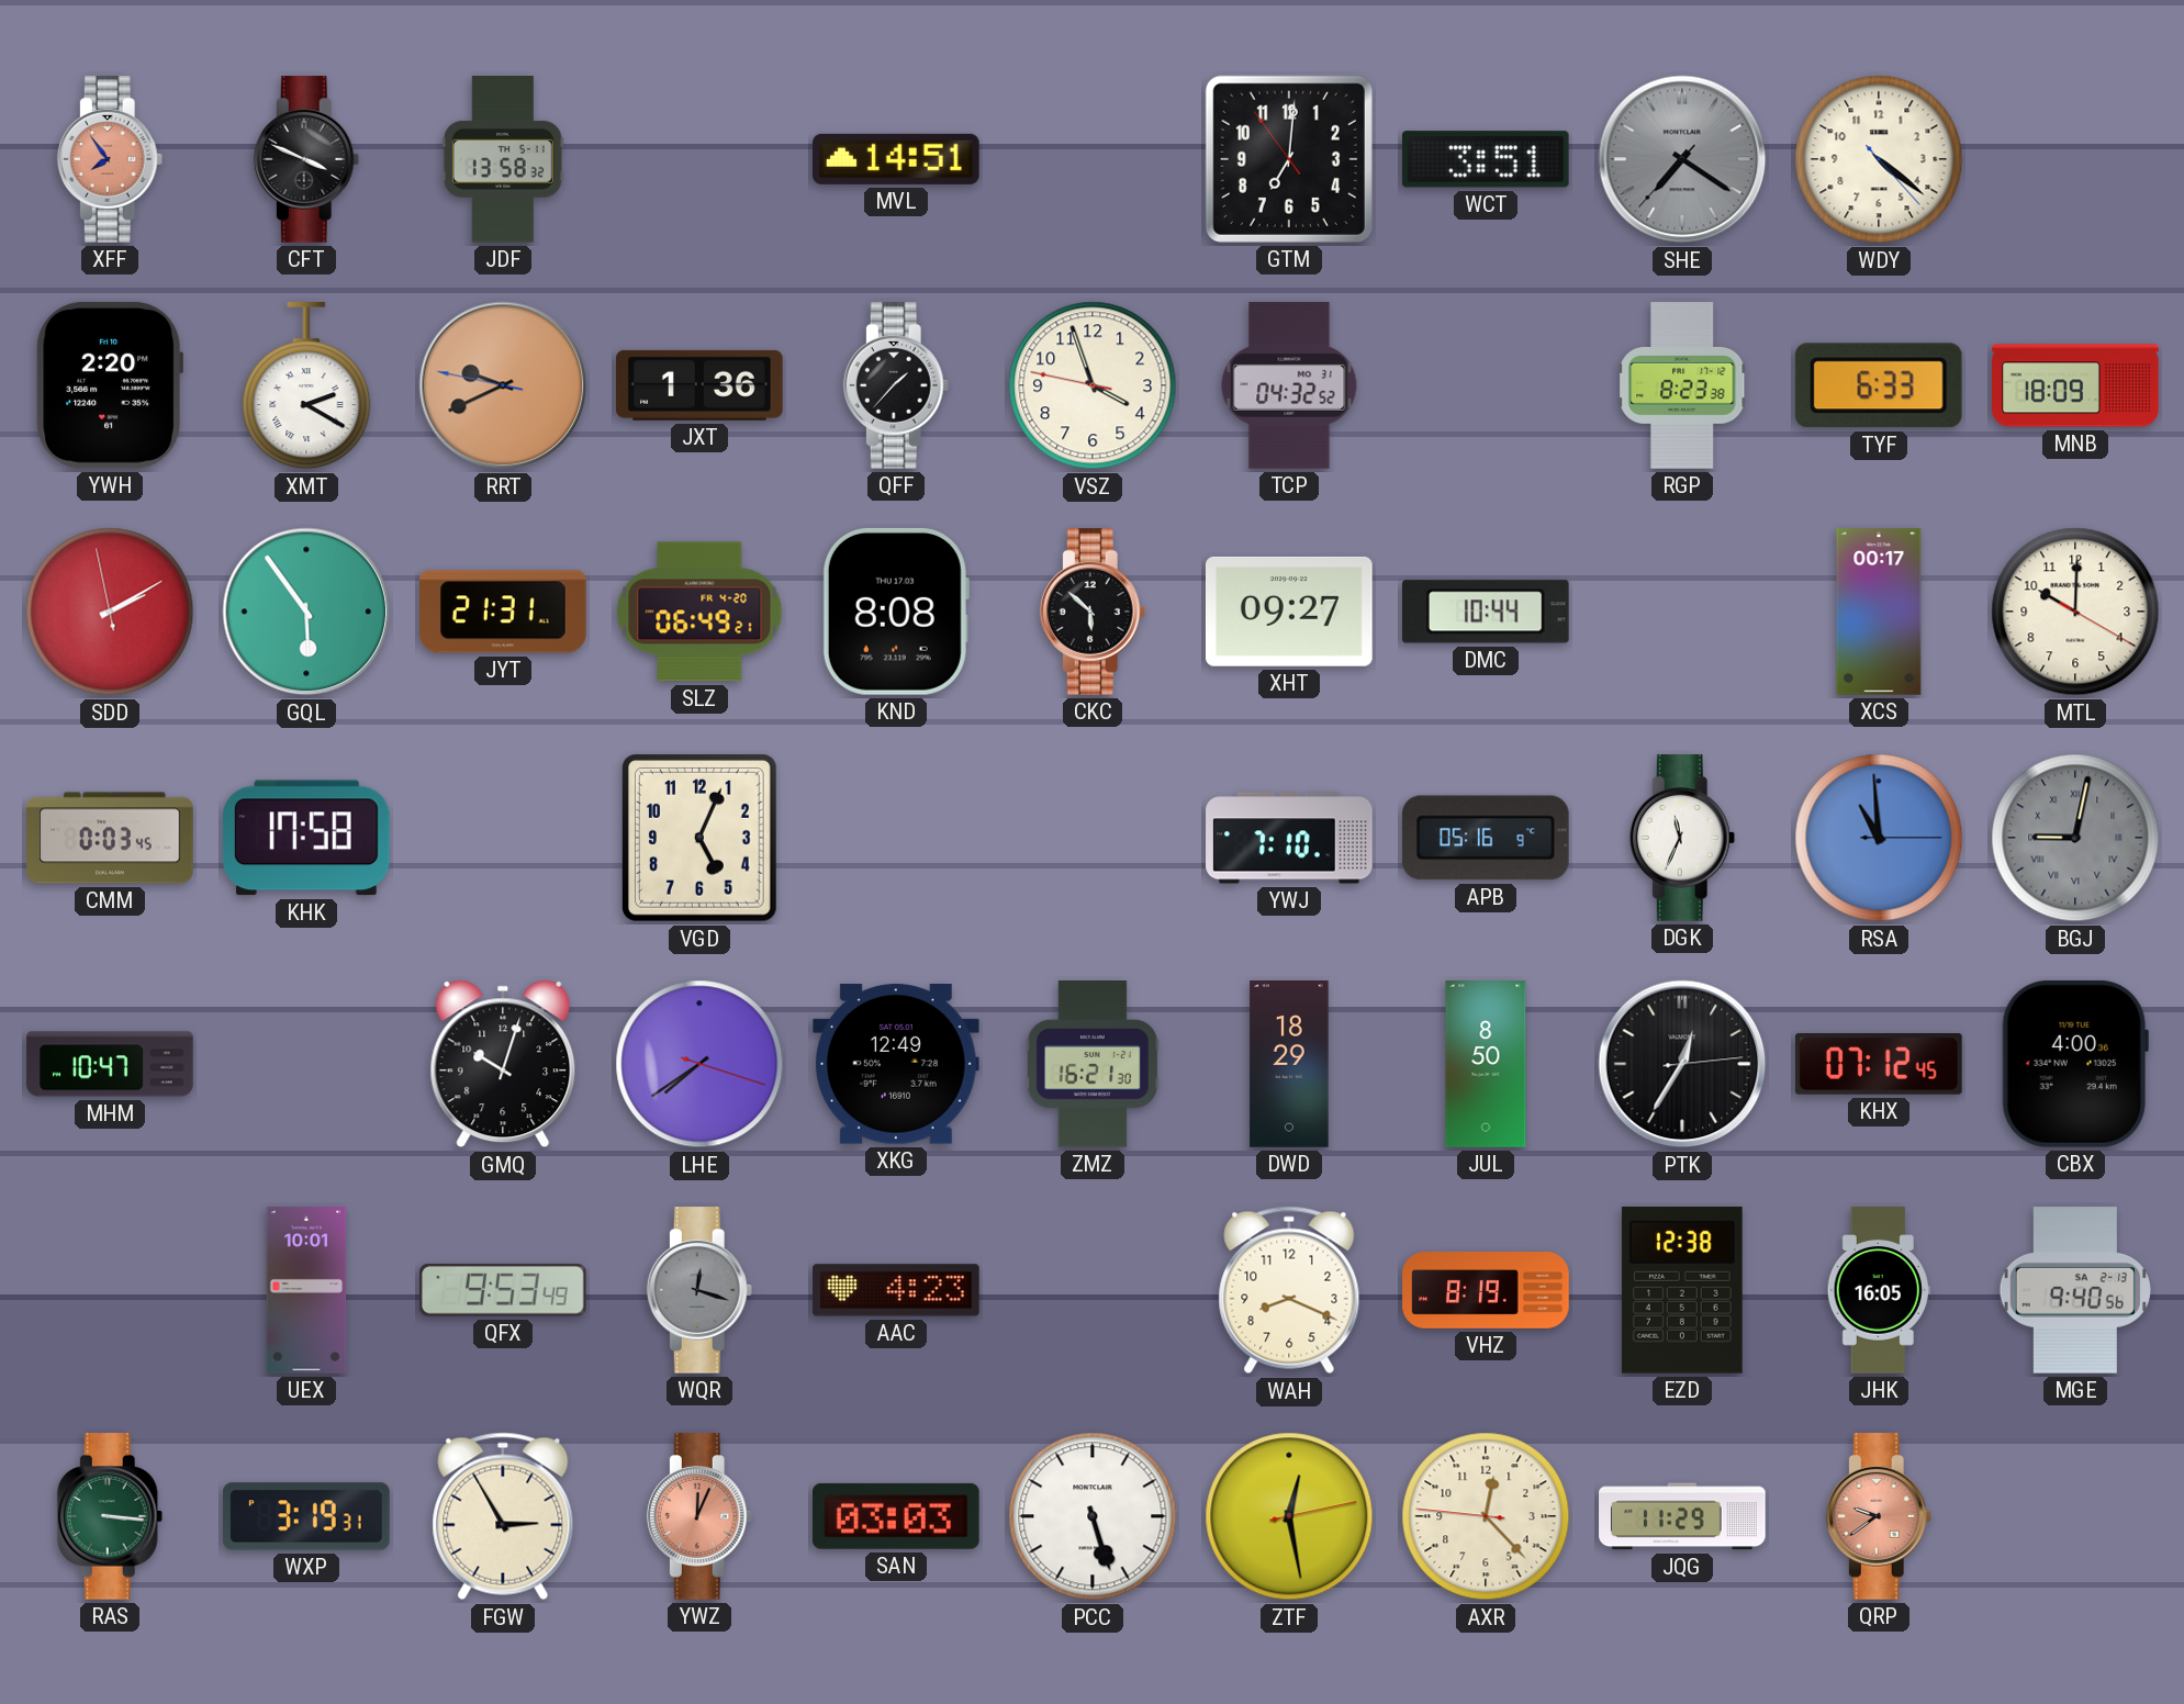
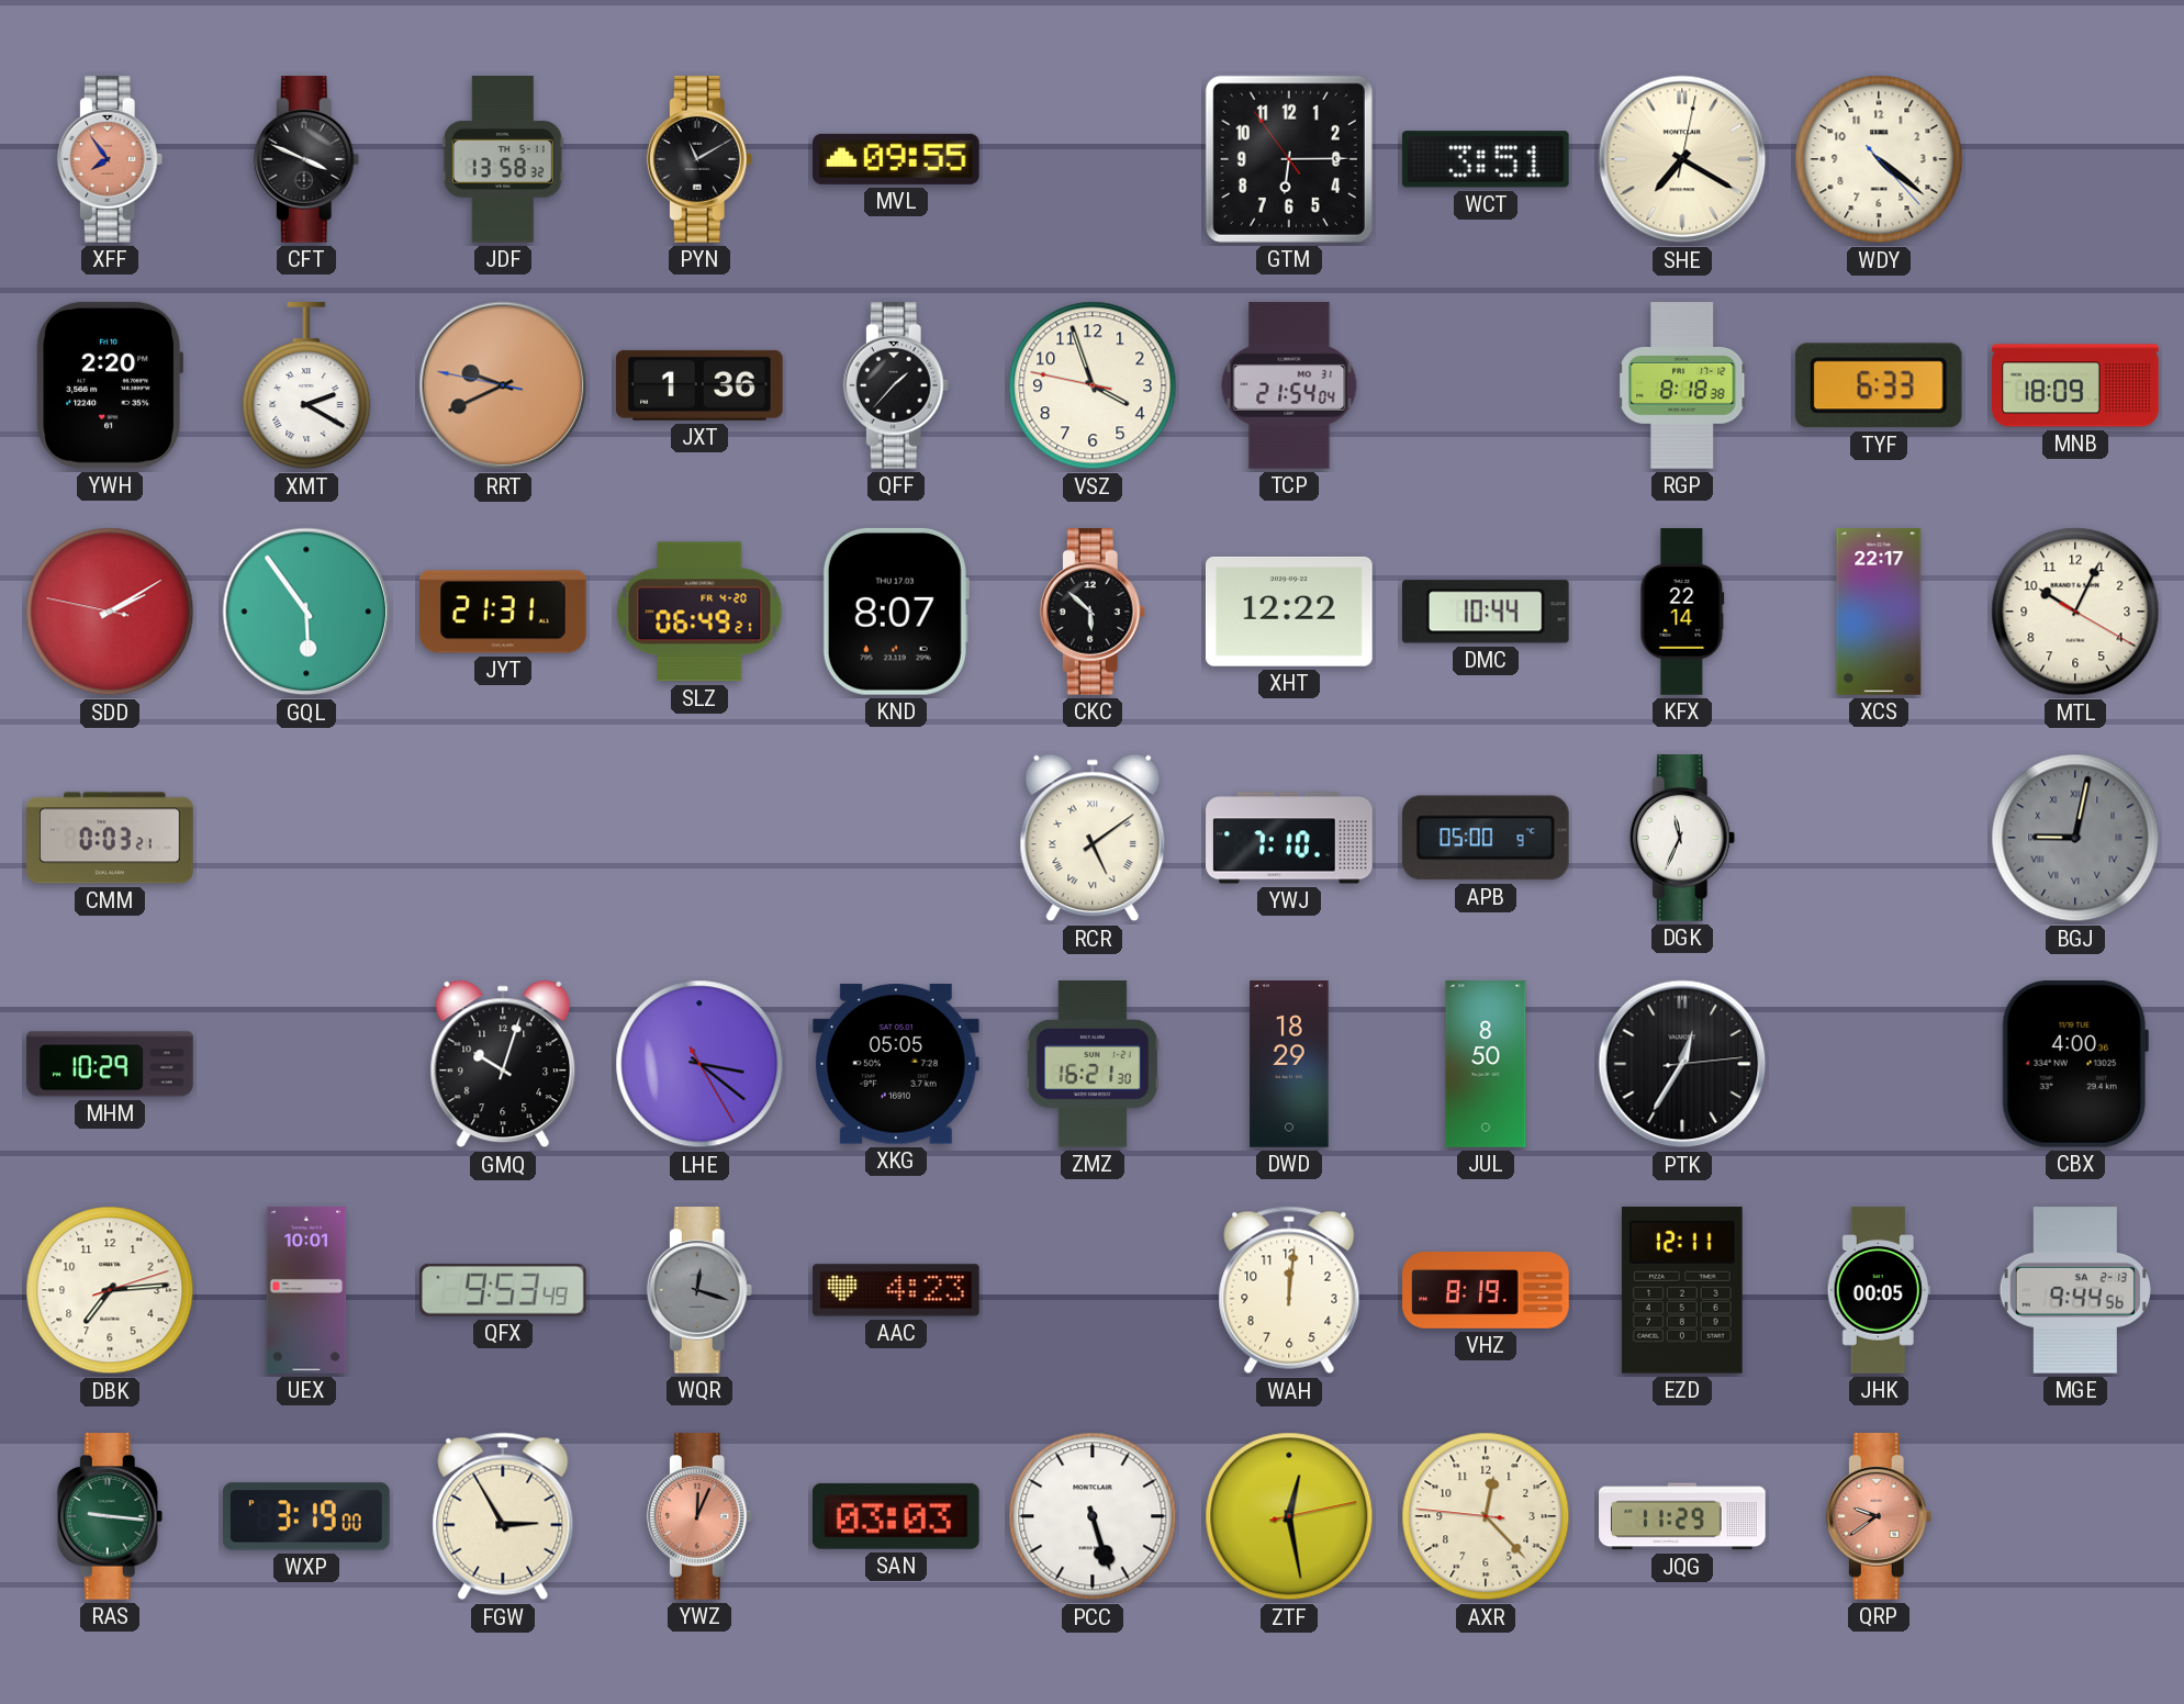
PYN: none -> 11:10 (699, 159)
MVL: 14:51 -> 09:55 (897, 159)
GTM: 7:00 -> 6:14 (1289, 159)
SHE: 7:20:37 -> 7:20:02 (1682, 159)
SHE dial: grey -> cream (1682, 159)
TCP: 04:32 -> 21:54 (1289, 385)
RGP: 8:23 -> 8:18 (1683, 385)
SDD: 2:09:58 -> 2:09:47 (110, 612)
KND: 8:08 -> 8:07 (896, 612)
XHT: 09:27 -> 12:22 (1289, 612)
KFX: none -> 22:14 (1682, 612)
XCS: 00:17 -> 22:17 (1879, 612)
MTL: 10:00 -> 10:04 (2075, 612)
CMM: 0:03:45 -> 0:03:21 (110, 838)
KHK: 17:58 -> none (306, 838)
VGD: 5:04 -> none (699, 839)
RCR: none -> 5:09 (1093, 838)
APB: 05:16 -> 05:00 (1486, 838)
RSA: 10:59 -> none (1879, 838)
MHM: 10:47 -> 10:29 (110, 1064)
LHE: 7:39 -> 3:21 (699, 1064)
XKG: 12:49 -> 05:05 (896, 1064)
KHX: 07:12 -> none (1880, 1065)
DBK: none -> 7:14 (110, 1290)
WAH: 8:19 -> 12:01 (1289, 1290)
EZD: 12:38 -> 12:11 (1682, 1290)
JHK: 16:05 -> 00:05 (1879, 1290)
MGE: 9:40 -> 9:44 (2075, 1291)
RAS: 3:16 -> 9:16 (110, 1516)
WXP: 3:19:31 -> 3:19:00 (306, 1516)
